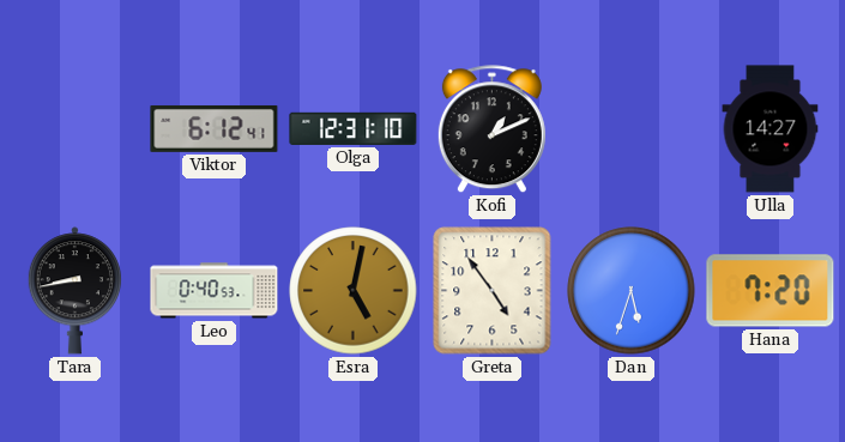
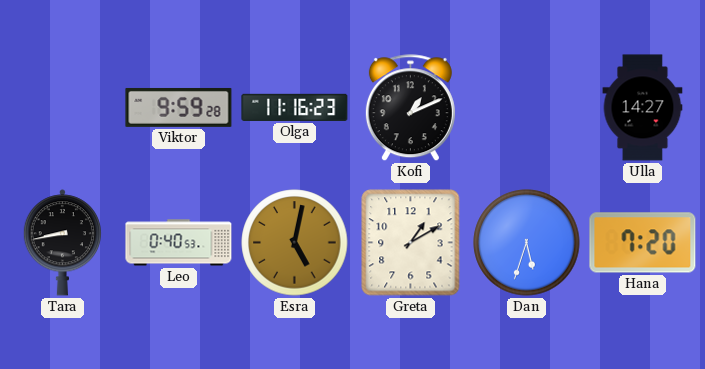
Viktor: 6:12 -> 9:59 (179, 107)
Olga: 12:31 -> 11:16 (295, 107)
Greta: 4:54 -> 1:10 (411, 243)
